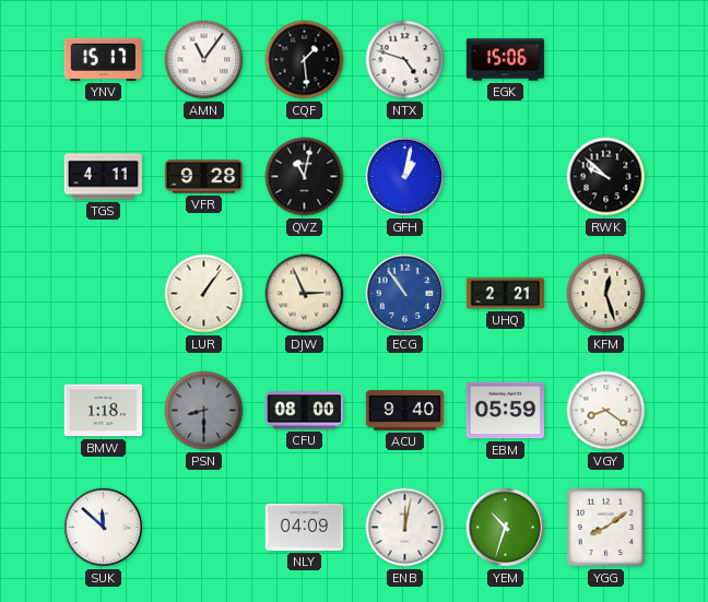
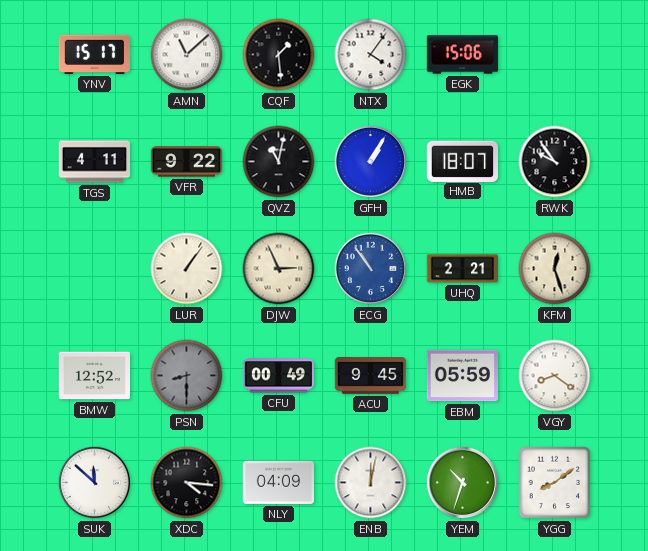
AMN: 11:06 -> 11:08 (187, 55)
NTX: 4:48 -> 4:06 (371, 55)
VFR: 9:28 -> 9:22 (187, 162)
GFH: 1:02 -> 1:05 (371, 162)
HMB: none -> 18:07 (462, 161)
RWK: 9:52 -> 9:54 (555, 162)
BMW: 1:18 -> 12:52 (94, 376)
CFU: 08:00 -> 00:49 (278, 376)
ACU: 9:40 -> 9:45 (370, 376)
XDC: none -> 4:16 (187, 483)
